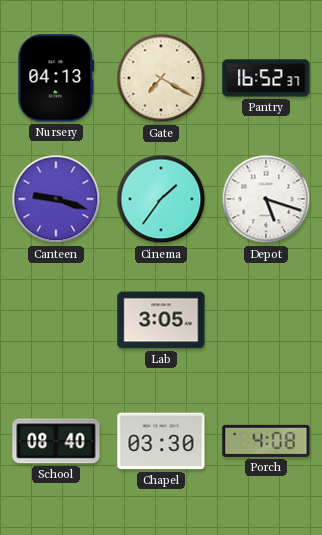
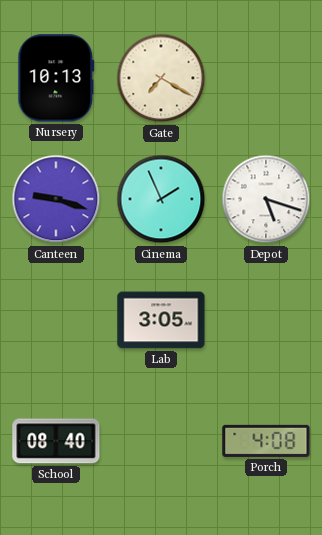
Nursery: 04:13 -> 10:13 (56, 78)
Pantry: 16:52 -> none (266, 78)
Cinema: 1:36 -> 1:56 (161, 199)
Chapel: 03:30 -> none (161, 441)
